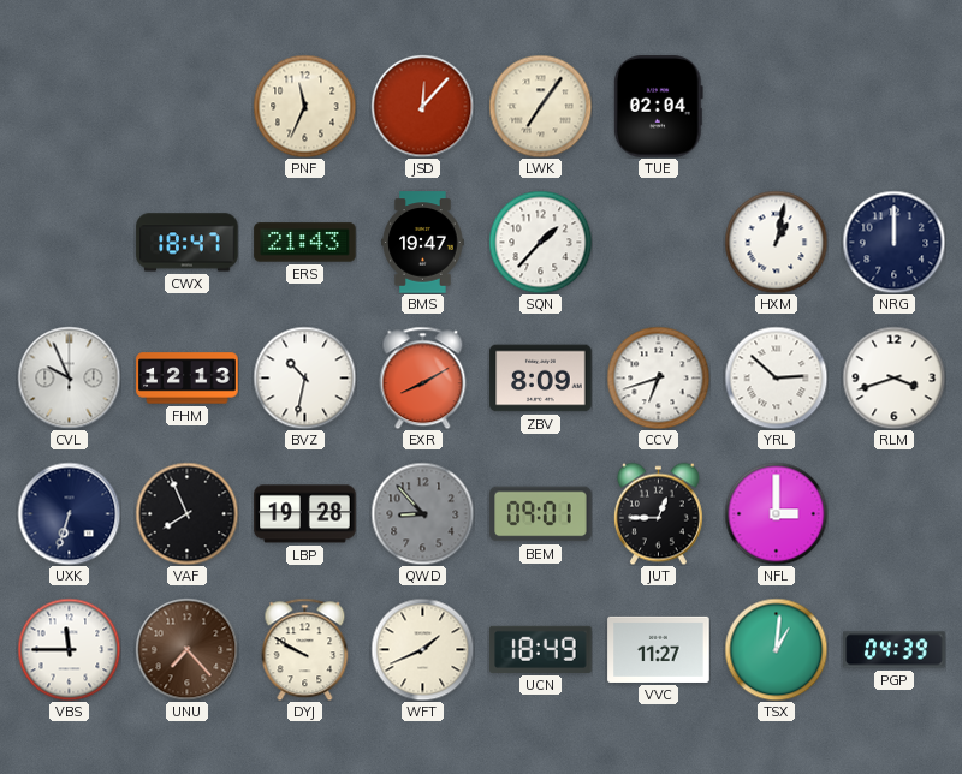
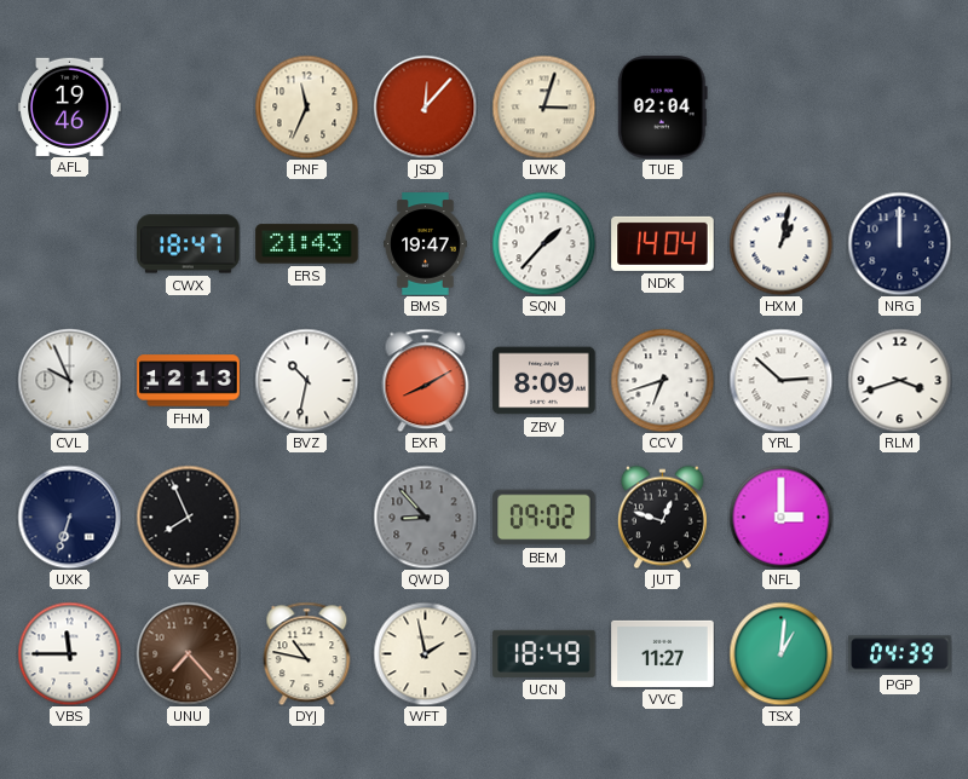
AFL: none -> 19:46 (70, 106)
LWK: 7:06 -> 3:03 (543, 106)
NDK: none -> 14:04 (663, 243)
LBP: 19:28 -> none (305, 514)
BEM: 09:01 -> 09:02 (544, 518)
JUT: 12:45 -> 12:48 (662, 517)
DYJ: 9:50 -> 10:47 (307, 653)
WFT: 1:41 -> 1:58 (425, 653)
